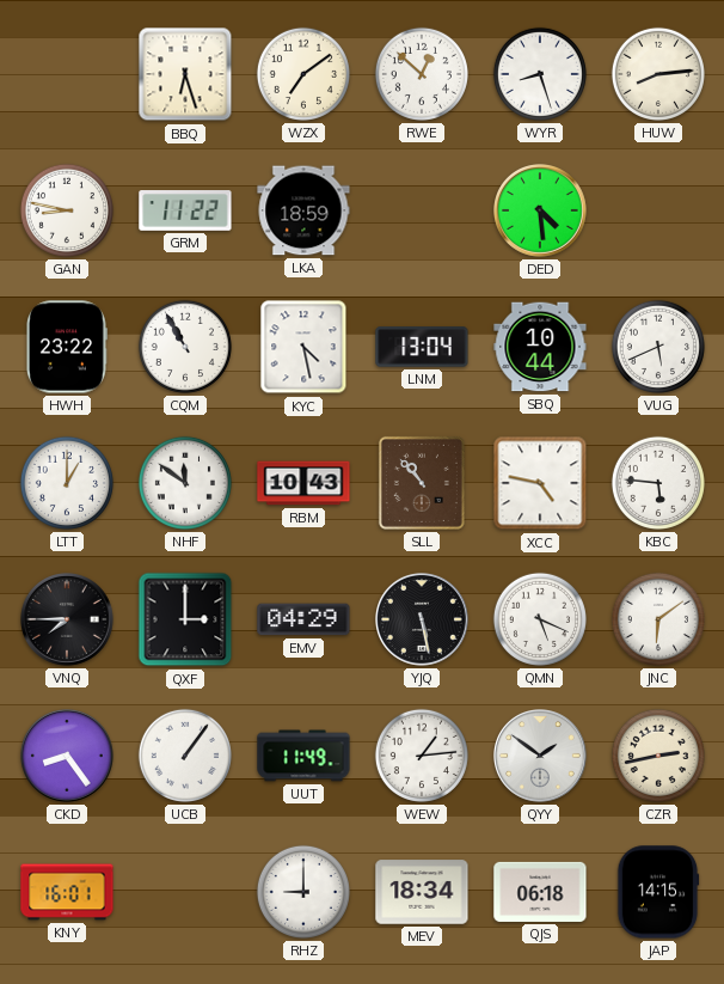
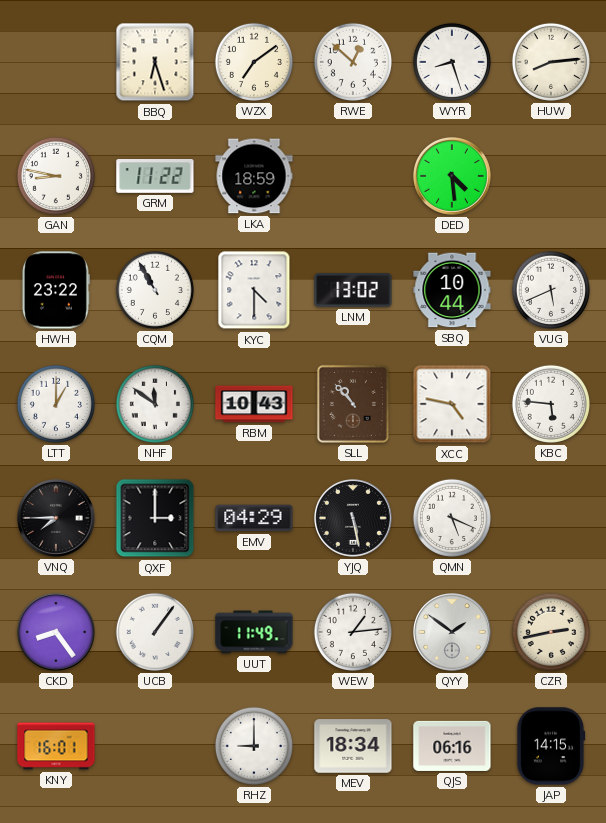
KYC: 4:28 -> 4:30 (254, 290)
LNM: 13:04 -> 13:02 (353, 290)
JNC: 6:09 -> none (658, 619)
QJS: 06:18 -> 06:16 (452, 746)
